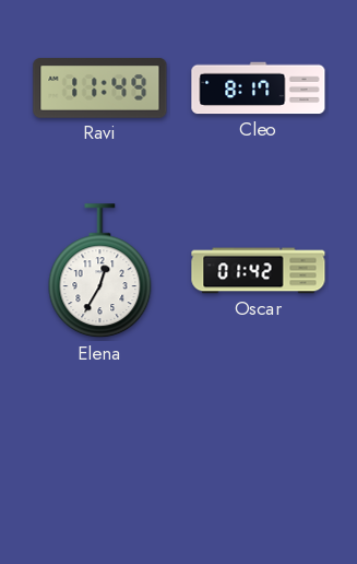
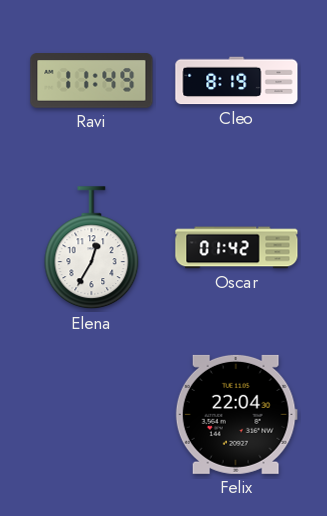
Cleo: 8:17 -> 8:19 (237, 81)
Felix: none -> 22:04 (236, 414)
